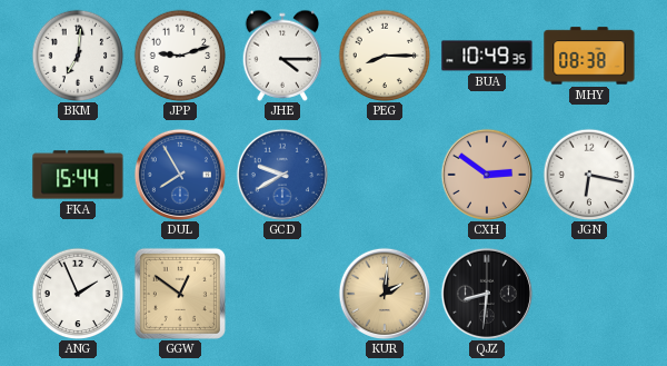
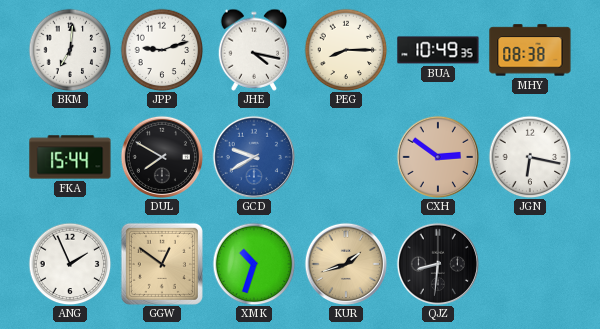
JHE: 4:15 -> 4:17 (254, 50)
DUL: 7:55 -> 7:50 (161, 156)
DUL dial: blue -> black (161, 156)
XMK: none -> 10:33 (254, 264)
KUR: 2:01 -> 1:42 (345, 263)
